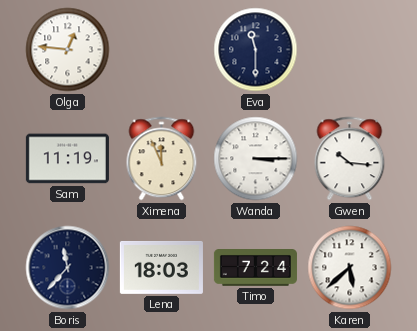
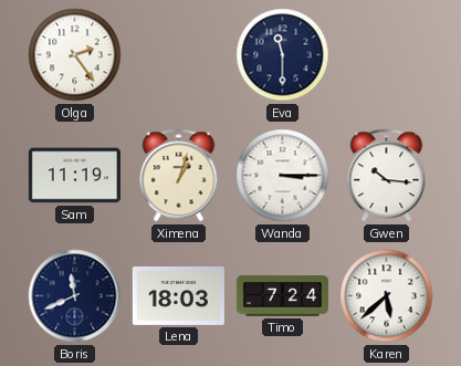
Olga: 12:46 -> 2:24 (75, 55)
Ximena: 11:56 -> 1:03 (179, 176)
Boris: 11:37 -> 11:41 (75, 296)
